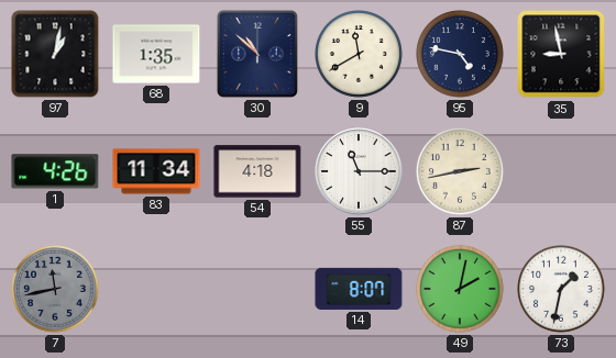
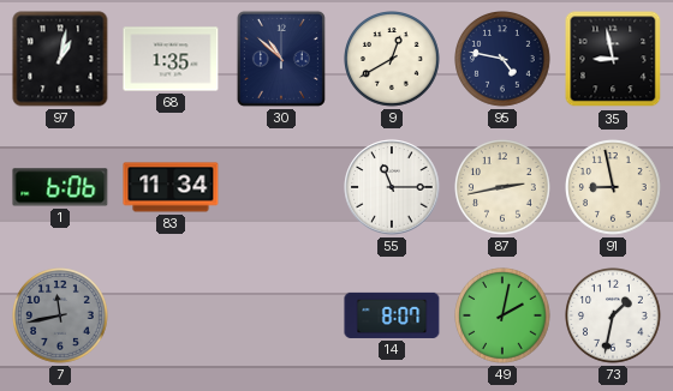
9: 11:40 -> 12:40 (393, 60)
1: 4:26 -> 6:06 (60, 187)
54: 4:18 -> none (257, 171)
91: none -> 8:58 (614, 188)
